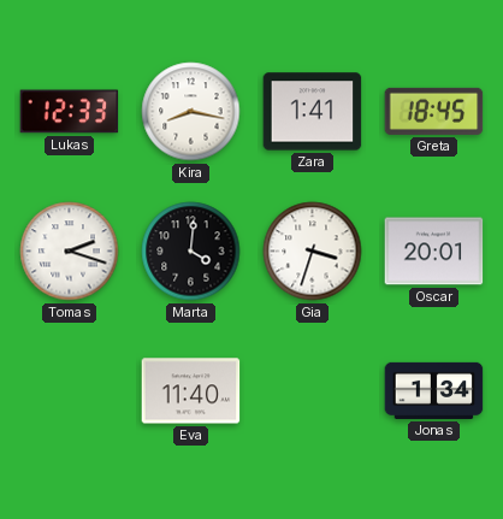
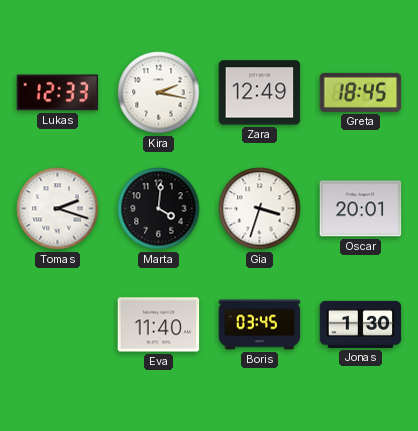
Kira: 8:17 -> 2:17 (159, 93)
Zara: 1:41 -> 12:49 (260, 93)
Boris: none -> 03:45 (260, 325)
Jonas: 1:34 -> 1:30 (361, 324)
